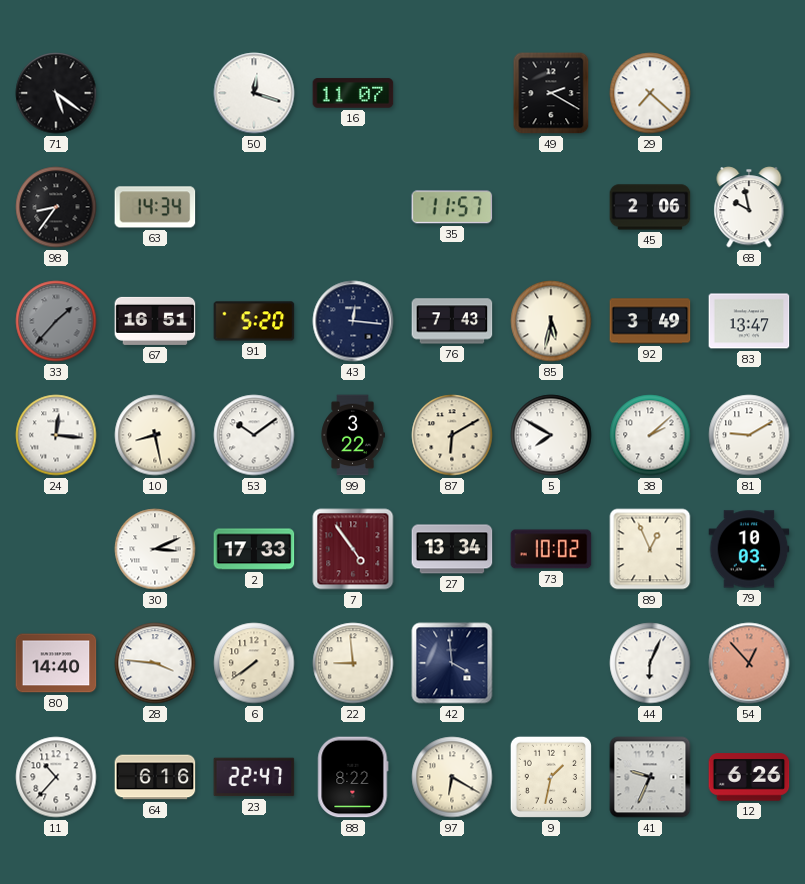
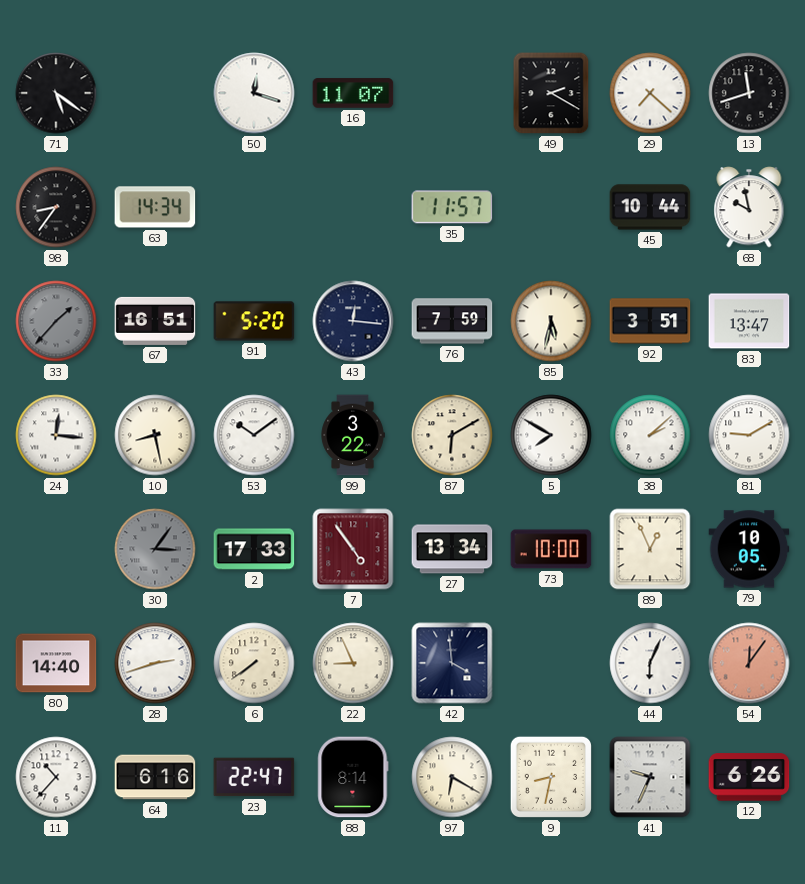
13: none -> 11:42 (749, 93)
45: 2:06 -> 10:44 (650, 207)
76: 7:43 -> 7:59 (452, 321)
92: 3:49 -> 3:51 (650, 321)
30: 3:11 -> 3:06 (155, 549)
30 dial: white -> grey (155, 549)
73: 10:02 -> 10:00 (551, 549)
79: 10:03 -> 10:05 (749, 549)
28: 3:46 -> 2:42 (155, 663)
22: 8:59 -> 8:56 (353, 663)
54: 12:53 -> 12:06 (749, 663)
88: 8:22 -> 8:14 (353, 777)
9: 1:32 -> 8:32 (551, 777)
